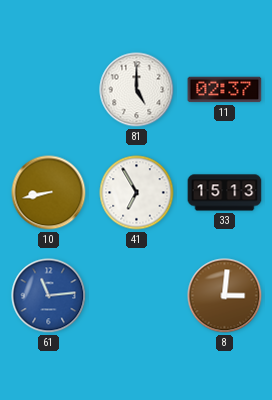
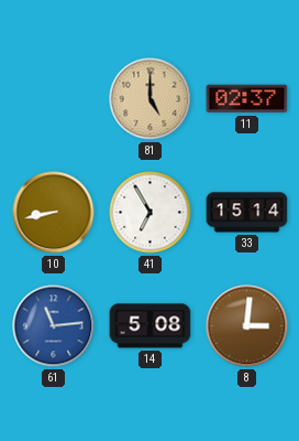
81 dial: white -> champagne (151, 99)
33: 15:13 -> 15:14 (247, 213)
14: none -> 5:08 (151, 326)
